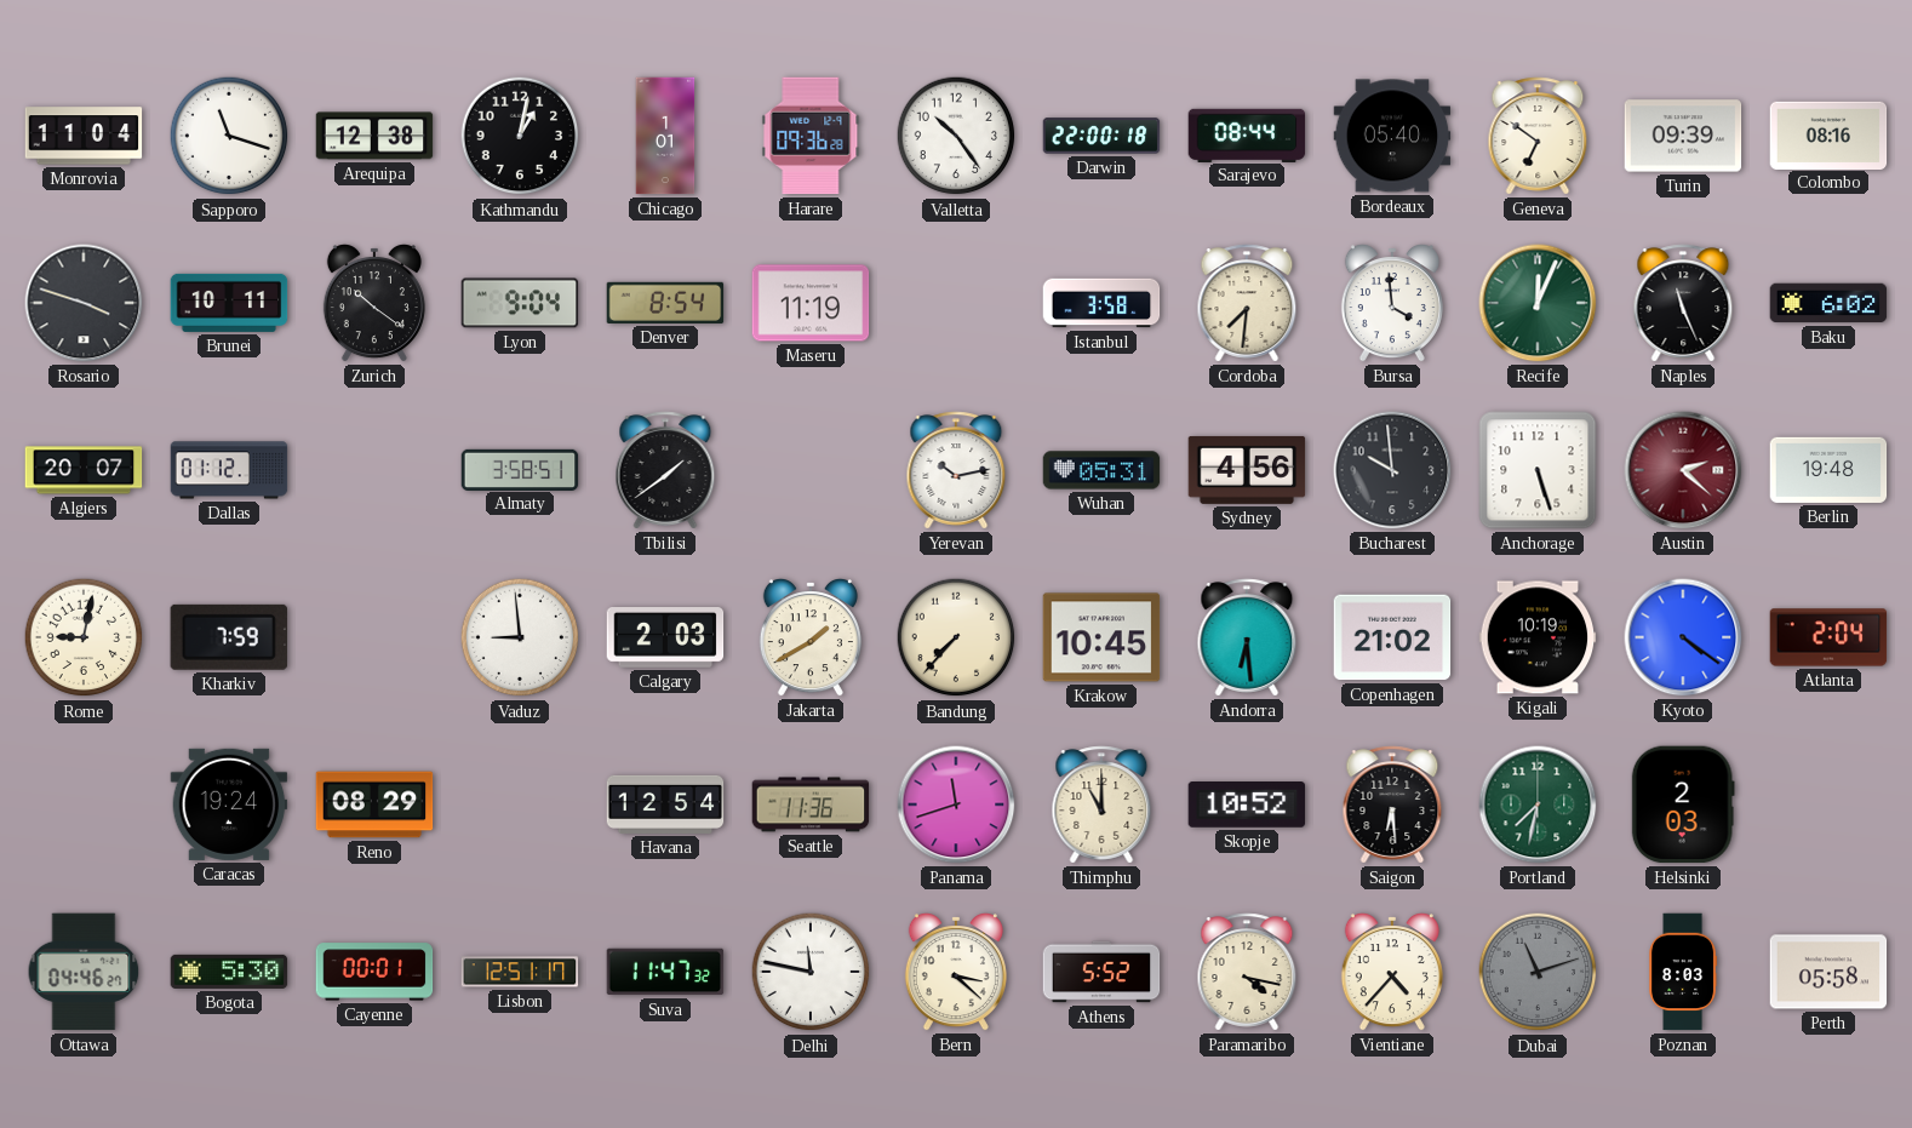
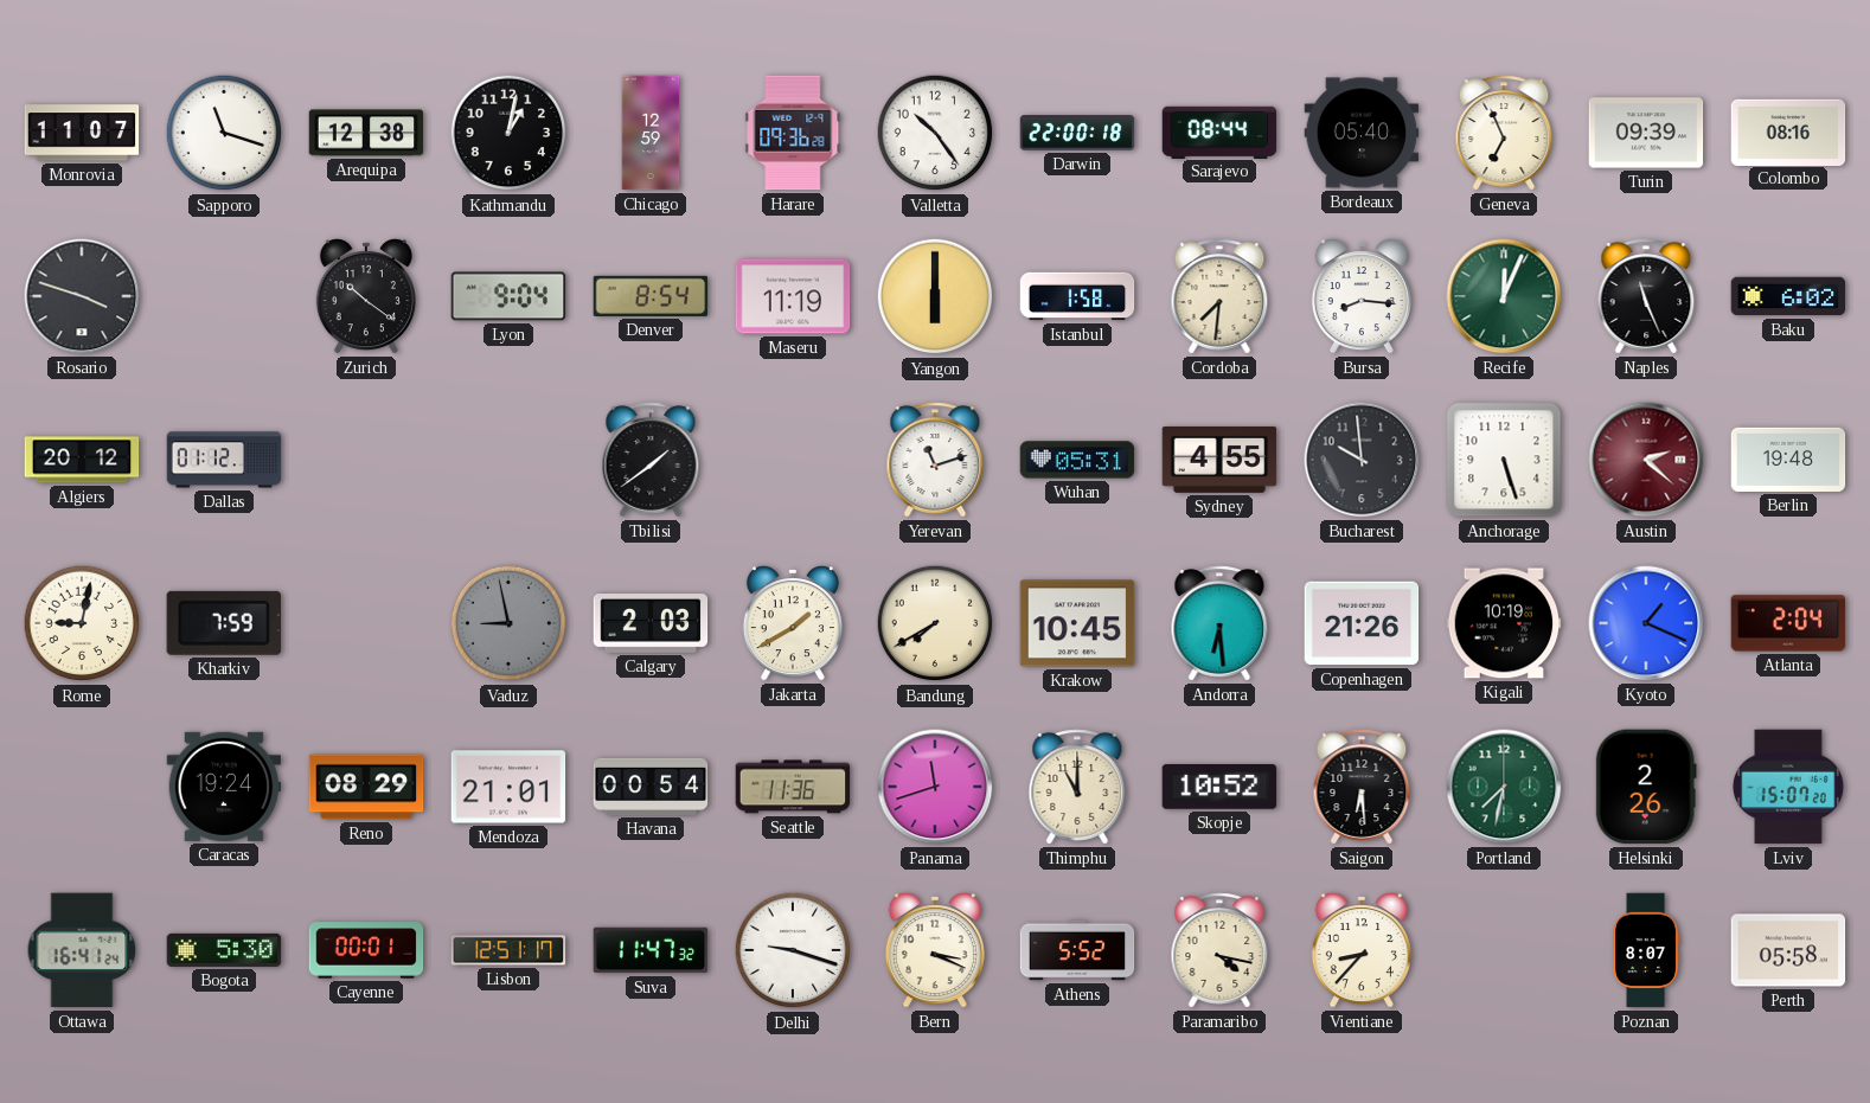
Monrovia: 11:04 -> 11:07 (82, 133)
Chicago: 1:01 -> 12:59 (651, 133)
Geneva: 6:51 -> 6:56 (1504, 133)
Brunei: 10:11 -> none (229, 303)
Yangon: none -> 6:00 (935, 296)
Istanbul: 3:58 -> 1:58 (1077, 296)
Bursa: 3:59 -> 8:16 (1362, 297)
Algiers: 20:07 -> 20:12 (82, 460)
Almaty: 3:58 -> none (520, 469)
Yerevan: 10:13 -> 11:12 (935, 460)
Sydney: 4:56 -> 4:55 (1219, 460)
Vaduz: 8:59 -> 8:58 (508, 623)
Vaduz dial: white -> grey (508, 623)
Bandung: 7:37 -> 7:40 (935, 623)
Copenhagen: 21:02 -> 21:26 (1362, 623)
Kyoto: 4:21 -> 1:19 (1646, 623)
Mendoza: none -> 21:01 (508, 787)
Havana: 12:54 -> 00:54 (651, 787)
Helsinki: 2:03 -> 2:26 (1646, 787)
Lviv: none -> 15:07 (1788, 787)
Ottawa: 04:46 -> 16:41 (82, 950)
Delhi: 11:47 -> 9:18 (793, 950)
Bern: 3:22 -> 3:19 (935, 951)
Vientiane: 4:37 -> 8:37 (1362, 951)
Dubai: 11:12 -> none (1538, 972)
Poznan: 8:03 -> 8:07 (1646, 950)
